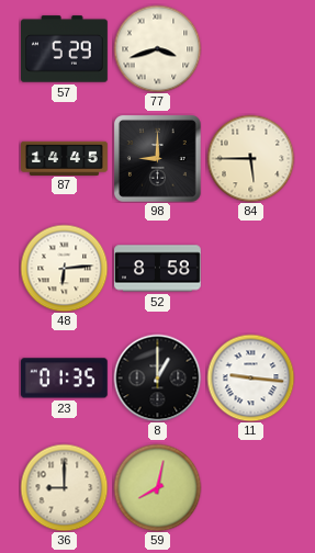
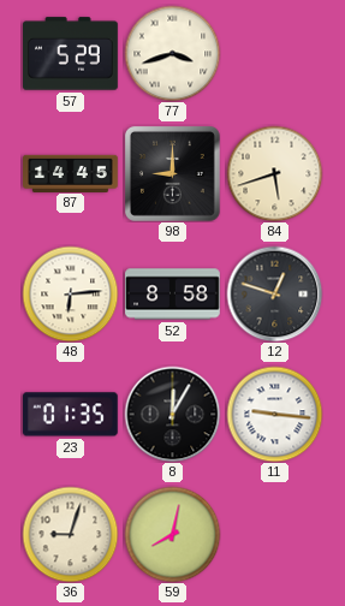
84: 5:45 -> 5:42 (274, 173)
12: none -> 12:48 (274, 293)
8: 1:00 -> 12:05 (172, 414)
36: 9:00 -> 9:03 (70, 534)
